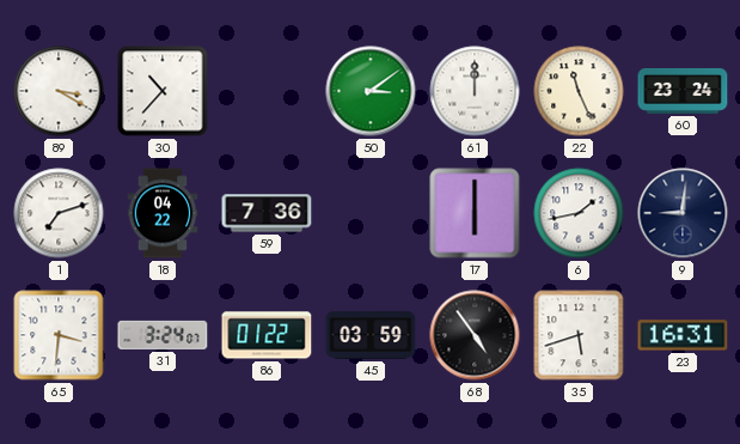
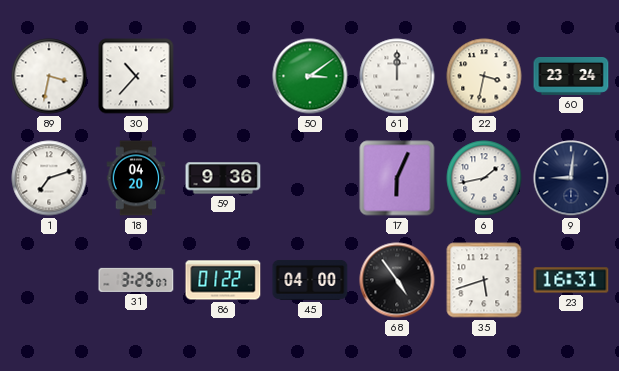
89: 3:20 -> 3:32 (49, 76)
22: 11:26 -> 3:32 (484, 76)
18: 04:22 -> 04:20 (136, 178)
59: 7:36 -> 9:36 (223, 178)
17: 6:00 -> 6:04 (397, 178)
65: 3:31 -> none (59, 335)
31: 3:24 -> 3:25 (136, 280)
45: 03:59 -> 04:00 (310, 280)
